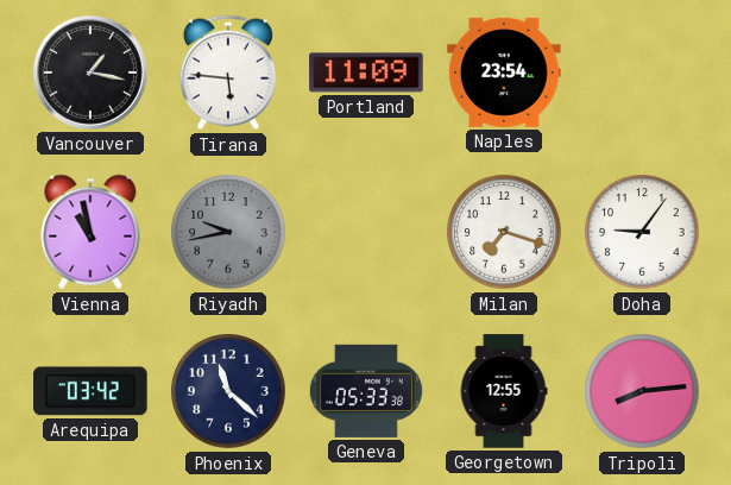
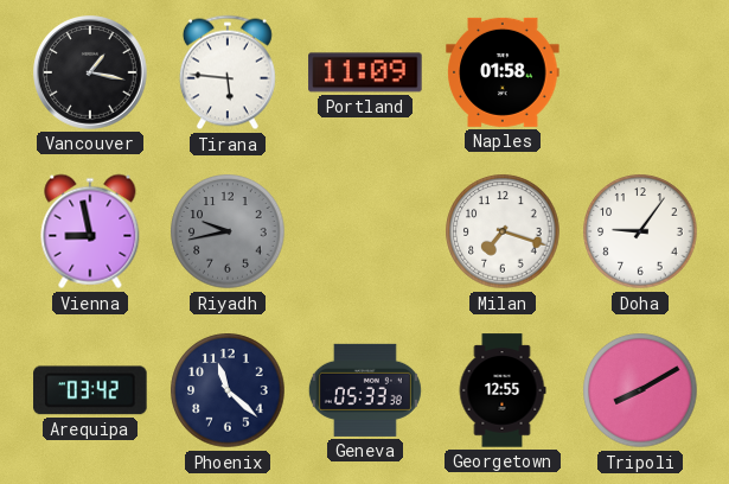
Naples: 23:54 -> 01:58 (503, 72)
Vienna: 10:58 -> 8:58 (90, 231)
Tripoli: 8:14 -> 8:10 (640, 390)
